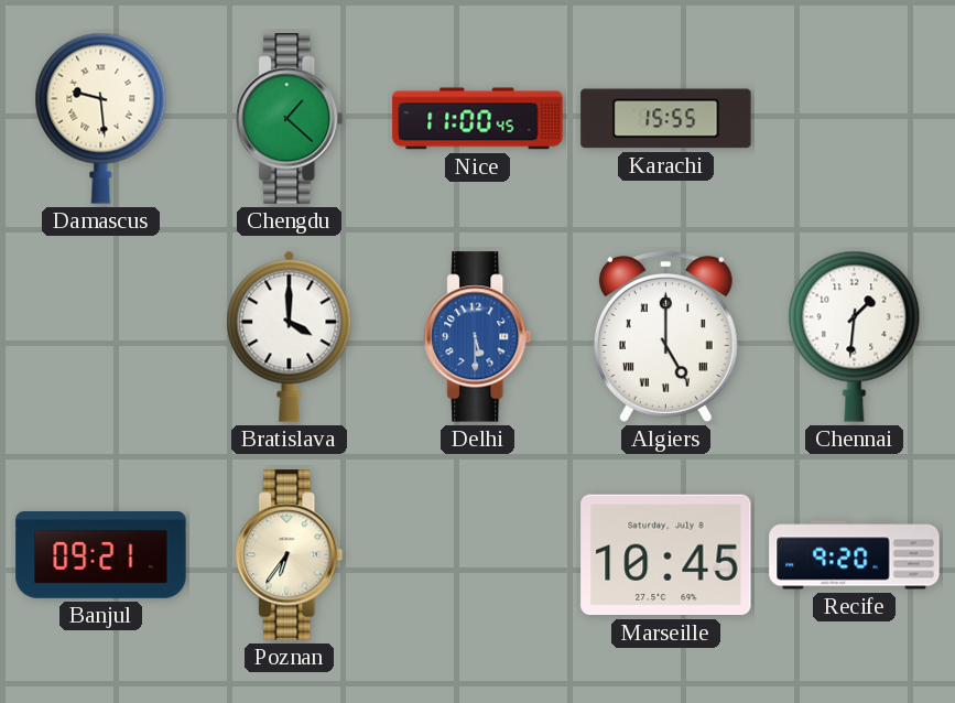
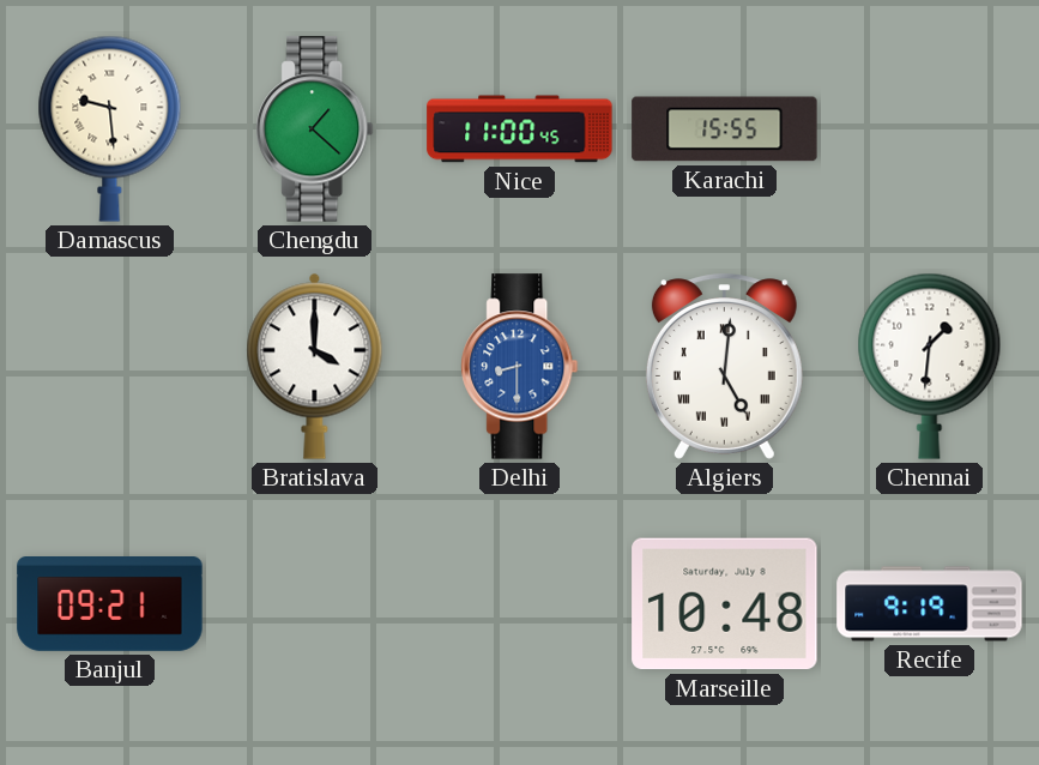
Delhi: 5:30 -> 8:30 (520, 367)
Algiers: 5:00 -> 5:01 (724, 367)
Poznan: 6:36 -> none (290, 555)
Marseille: 10:45 -> 10:48 (725, 604)
Recife: 9:20 -> 9:19 (930, 604)
